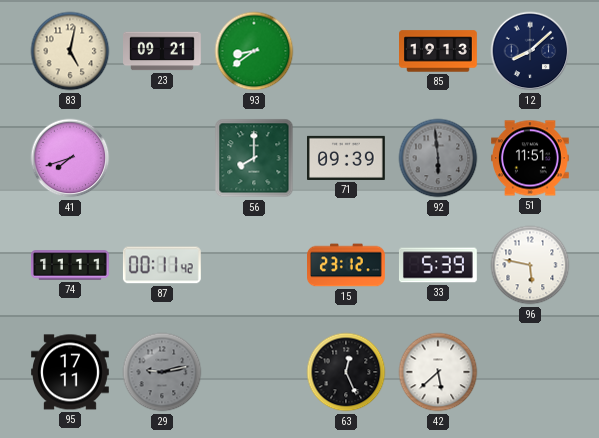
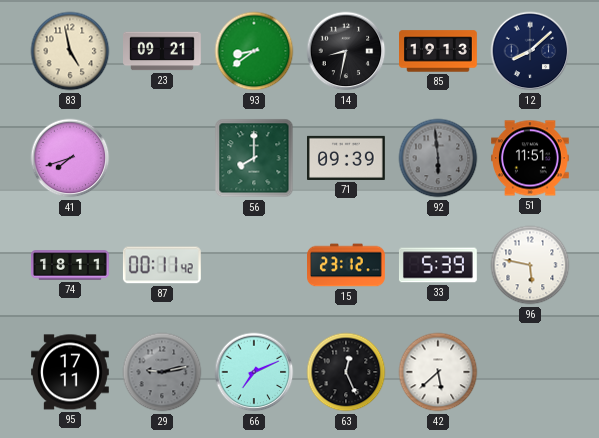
83: 5:02 -> 4:58 (70, 51)
14: none -> 8:32 (346, 51)
74: 11:11 -> 18:11 (71, 265)
66: none -> 7:11 (254, 372)
